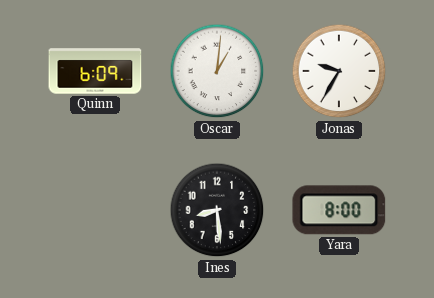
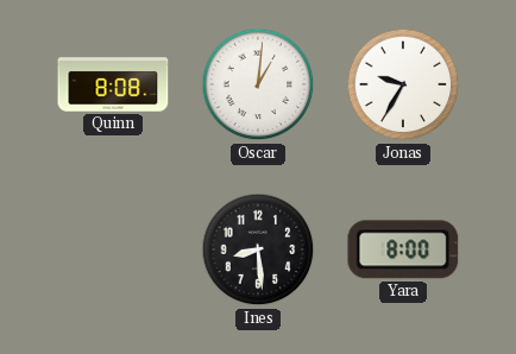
Quinn: 6:09 -> 8:08 (113, 84)
